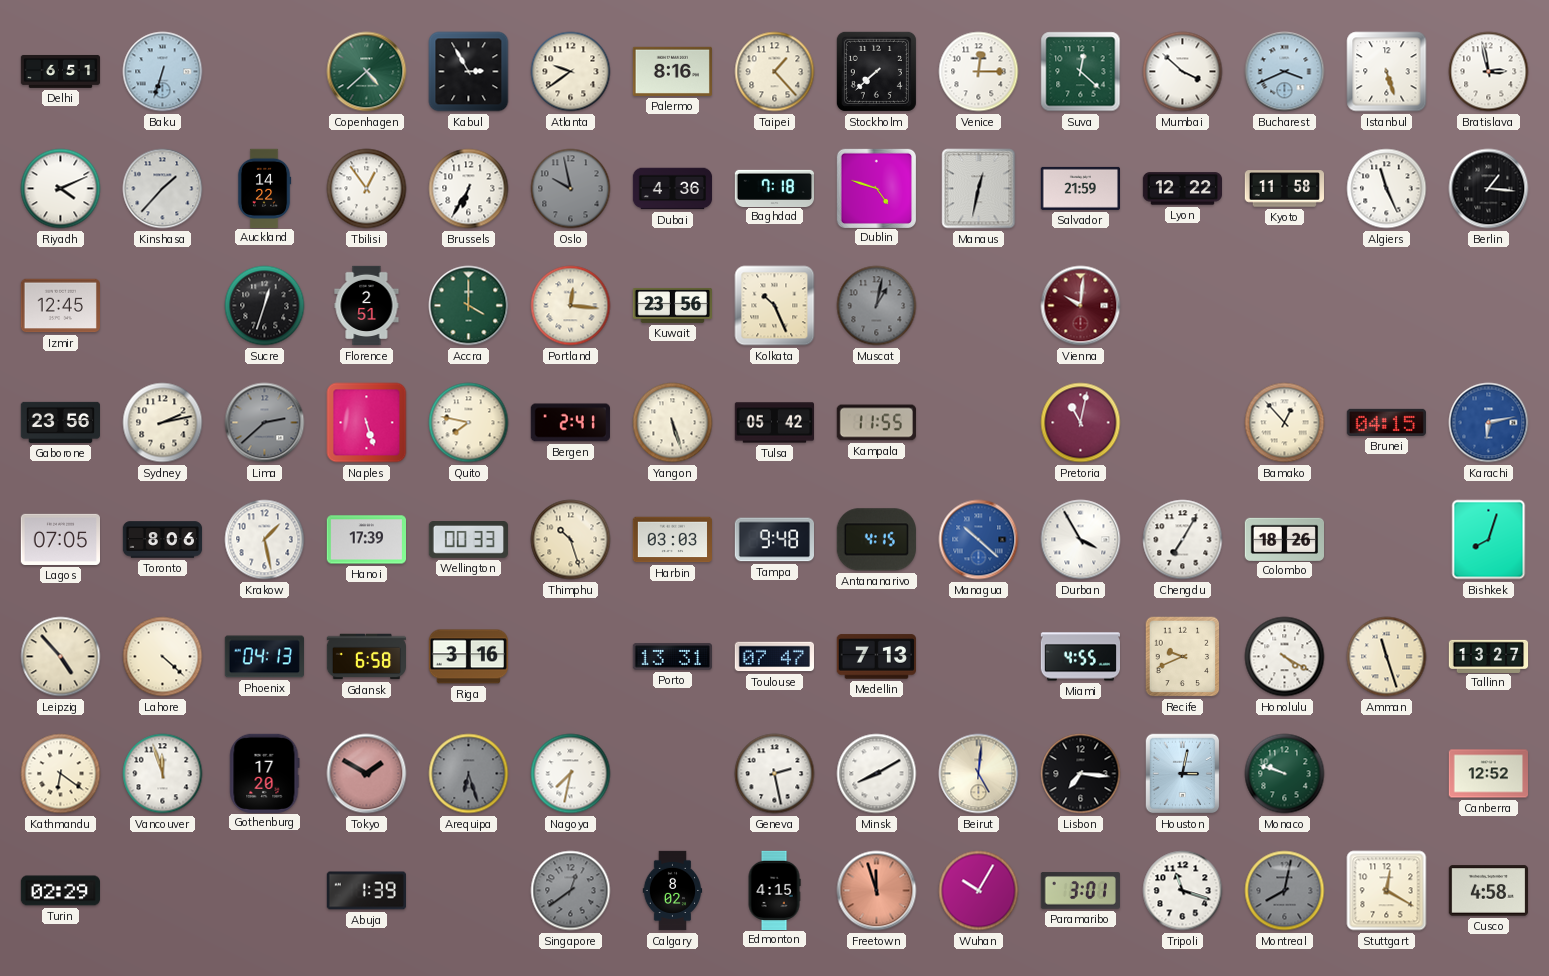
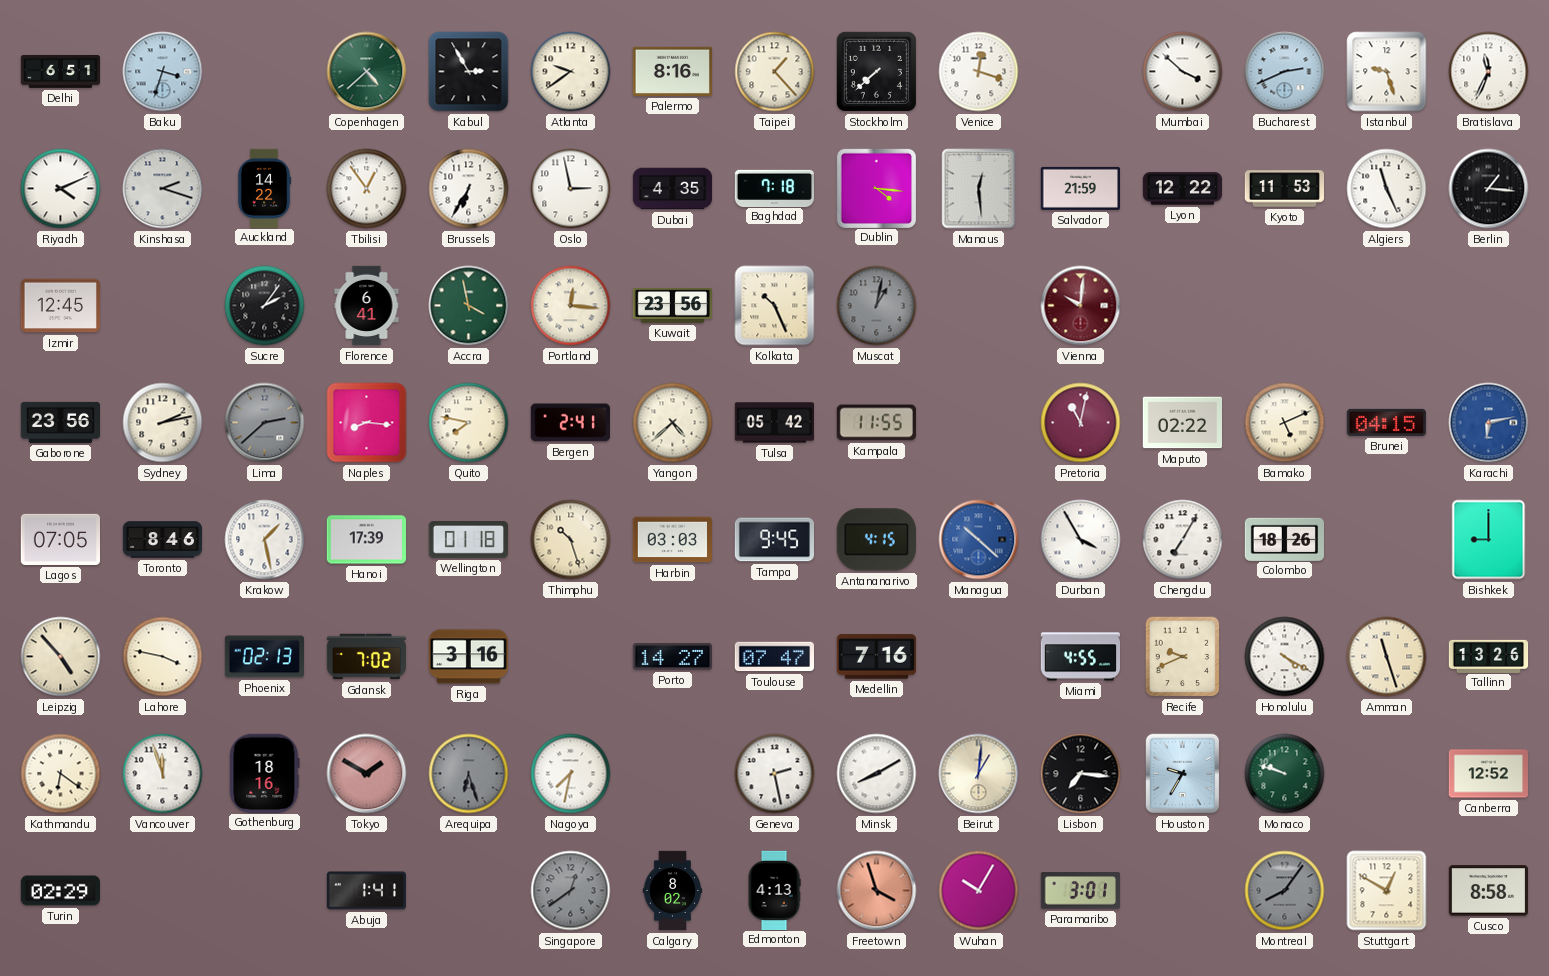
Baku: 6:33 -> 3:33 (163, 72)
Venice: 12:15 -> 12:18 (979, 72)
Suva: 12:22 -> none (1081, 72)
Bucharest: 3:41 -> 2:41 (1285, 72)
Istanbul: 5:27 -> 9:27 (1387, 72)
Bratislava: 2:58 -> 11:34 (1489, 72)
Kinshasa: 1:37 -> 2:18 (163, 189)
Oslo: 9:58 -> 2:58 (571, 189)
Oslo dial: grey -> white (571, 189)
Dubai: 4:36 -> 4:35 (673, 189)
Dublin: 4:48 -> 4:16 (876, 188)
Manaus: 12:32 -> 12:29 (979, 189)
Kyoto: 11:58 -> 11:53 (1284, 189)
Sucre: 12:33 -> 2:06 (265, 306)
Florence: 2:51 -> 6:41 (367, 306)
Accra: 4:00 -> 3:58 (469, 306)
Naples: 5:27 -> 8:16 (367, 423)
Yangon: 5:27 -> 4:38 (673, 423)
Maputo: none -> 02:22 (1182, 423)
Bamako: 12:53 -> 5:11 (1285, 423)
Toronto: 8:06 -> 8:46 (163, 540)
Wellington: 00:33 -> 01:18 (468, 540)
Tampa: 9:48 -> 9:45 (774, 540)
Bishkek: 8:03 -> 9:00 (1489, 540)
Lahore: 4:22 -> 3:47 (163, 657)
Phoenix: 04:13 -> 02:13 (264, 657)
Gdansk: 6:58 -> 7:02 (366, 657)
Porto: 13:31 -> 14:27 (672, 657)
Medellin: 7:13 -> 7:16 (876, 657)
Tallinn: 13:27 -> 13:26 (1489, 656)
Gothenburg: 17:20 -> 18:16 (265, 773)
Beirut: 5:01 -> 1:01 (979, 774)
Houston: 3:02 -> 9:35 (1183, 774)
Abuja: 1:39 -> 1:41 (366, 891)
Edmonton: 4:15 -> 4:13 (774, 890)
Freetown: 11:57 -> 3:57 (877, 891)
Tripoli: 11:18 -> none (1183, 891)
Montreal: 8:02 -> 8:06 (1285, 891)
Stuttgart: 12:20 -> 12:50 (1387, 891)
Cusco: 4:58 -> 8:58 (1488, 891)
